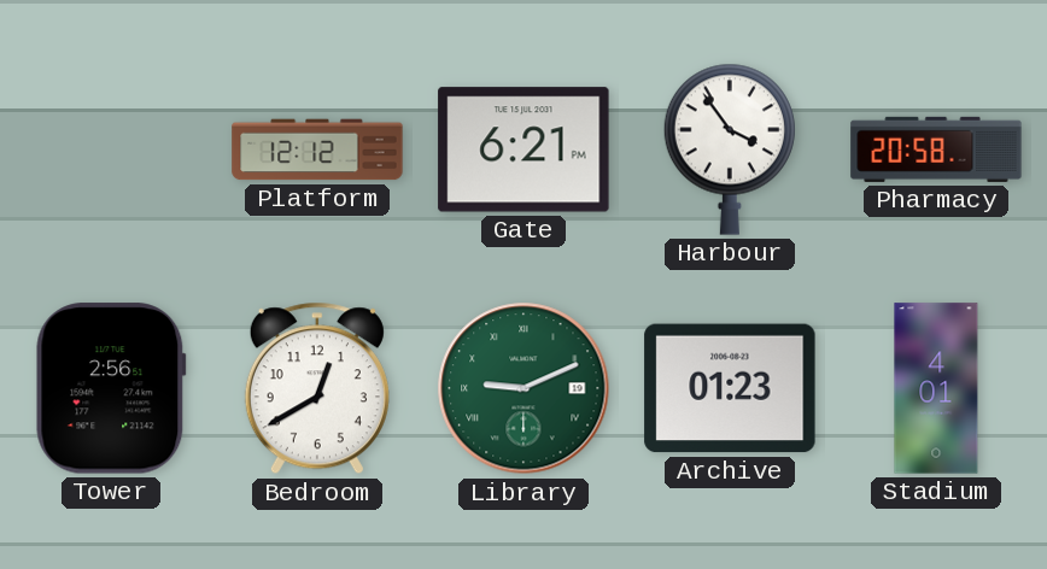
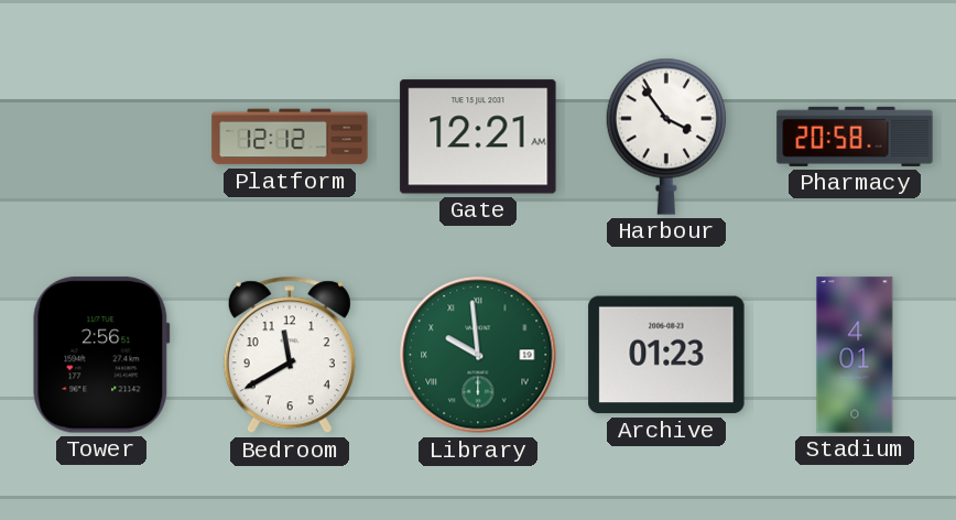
Gate: 6:21 -> 12:21 (478, 137)
Bedroom: 12:40 -> 11:40 (290, 355)
Library: 9:11 -> 9:59 (478, 355)
